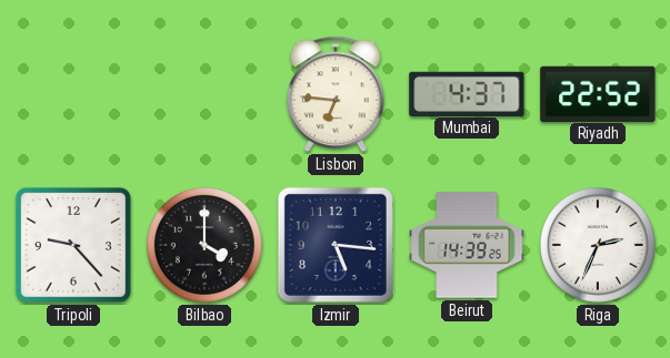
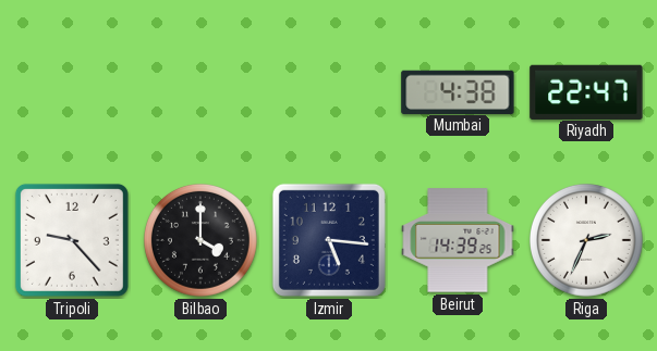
Lisbon: 6:46 -> none (337, 94)
Mumbai: 4:37 -> 4:38 (458, 91)
Riyadh: 22:52 -> 22:47 (586, 91)
